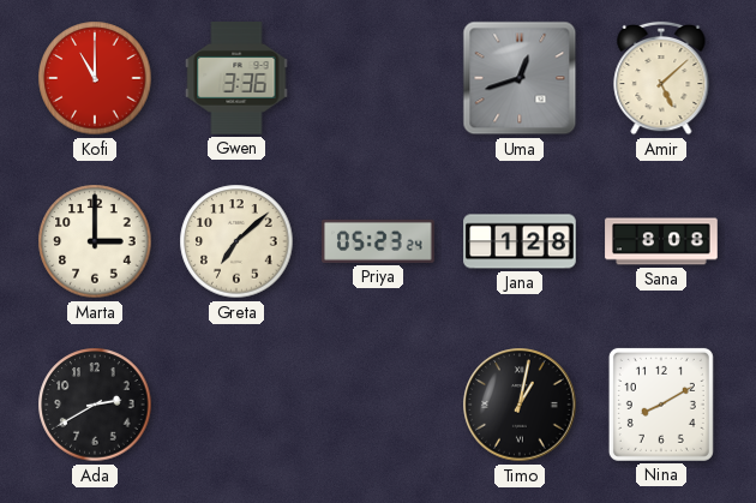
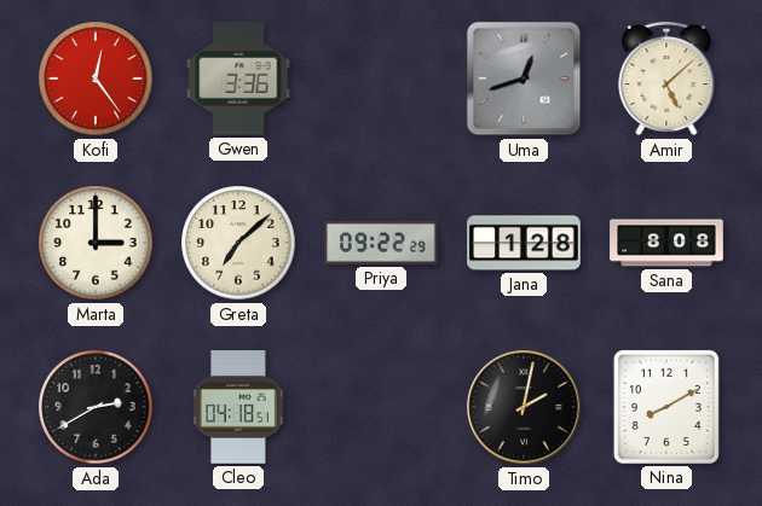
Kofi: 11:00 -> 12:24 (96, 78)
Priya: 05:23 -> 09:22 (382, 243)
Cleo: none -> 04:18 (239, 407)
Timo: 1:02 -> 2:02 (524, 407)
